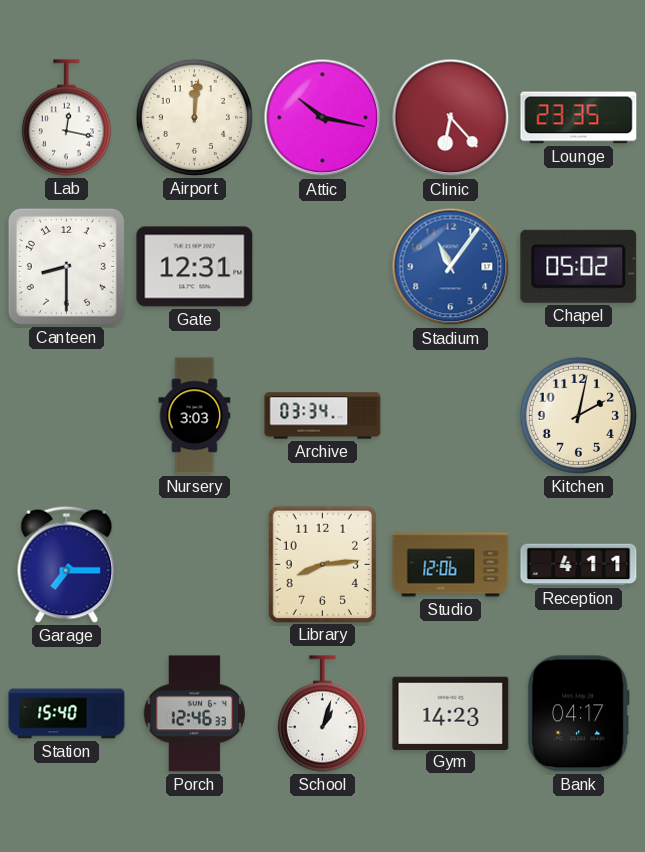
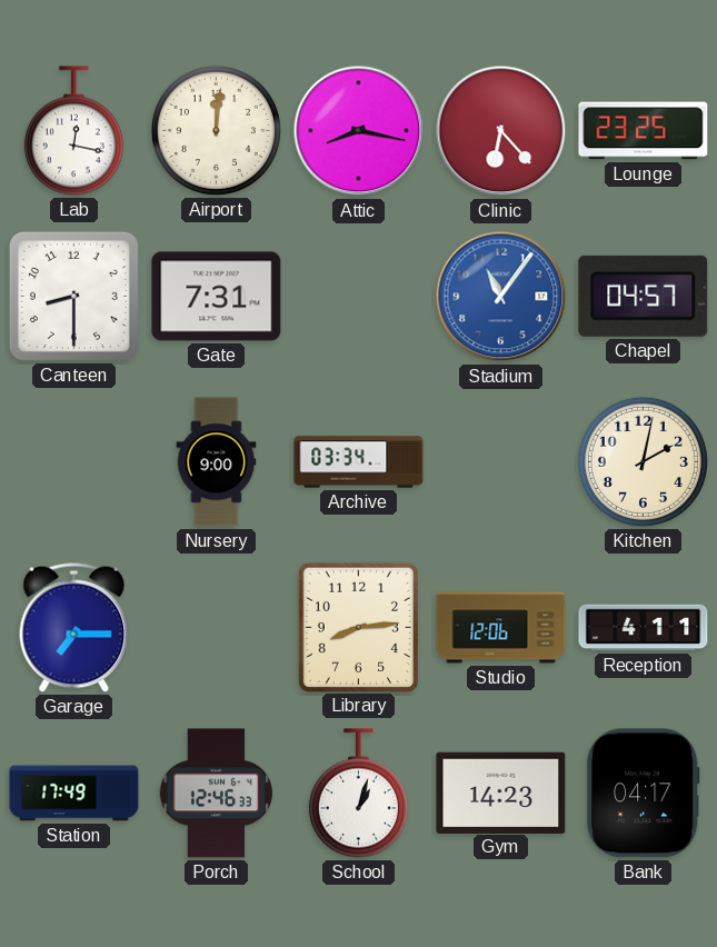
Attic: 10:17 -> 8:17 (359, 131)
Lounge: 23:35 -> 23:25 (644, 131)
Gate: 12:31 -> 7:31 (217, 297)
Chapel: 05:02 -> 04:57 (644, 296)
Nursery: 3:03 -> 9:00 (217, 462)
Station: 15:40 -> 17:49 (74, 794)
